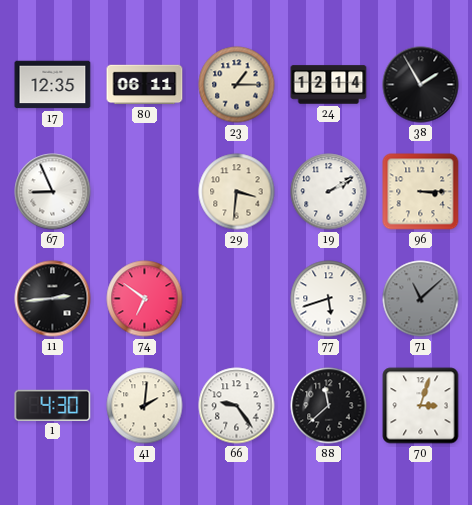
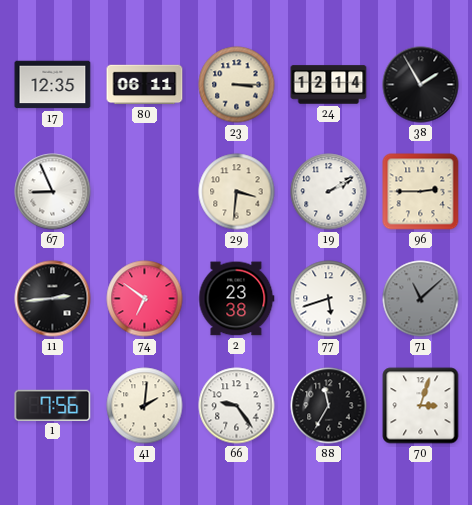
23: 1:15 -> 3:15 (237, 85)
96: 3:15 -> 2:45 (421, 192)
2: none -> 23:38 (236, 299)
1: 4:30 -> 7:56 (53, 405)
88: 11:38 -> 11:35 (329, 406)
